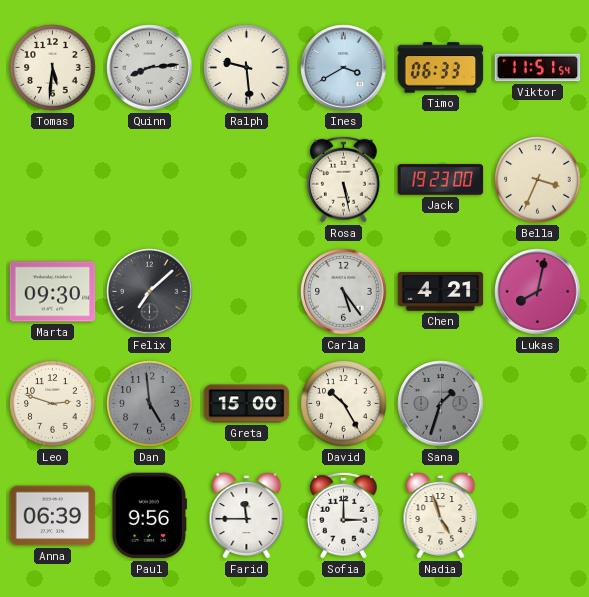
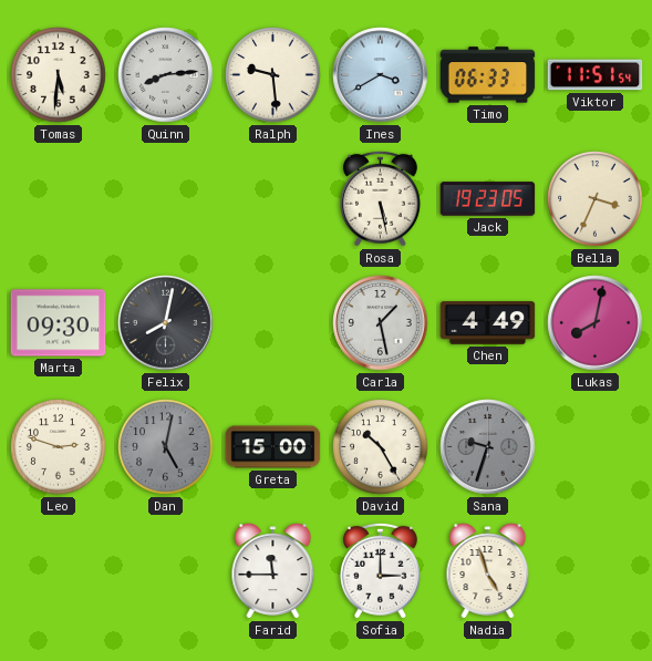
Jack: 19:23:00 -> 19:23:05 (488, 199)
Felix: 7:08 -> 8:02 (166, 323)
Carla: 5:24 -> 1:28 (381, 323)
Chen: 4:21 -> 4:49 (488, 323)
Dan: 4:59 -> 5:02 (166, 447)
Sana: 1:33 -> 9:33 (488, 447)
Anna: 06:39 -> none (53, 516)
Paul: 9:56 -> none (149, 516)
